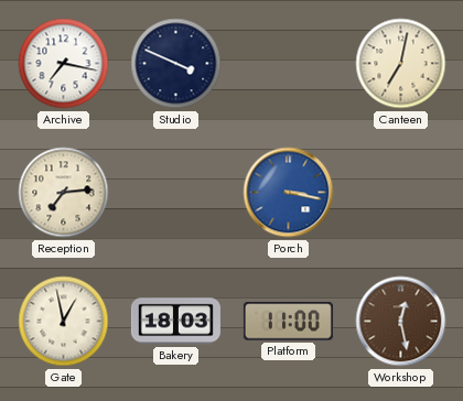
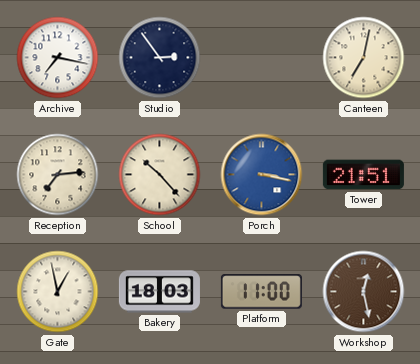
Studio: 3:49 -> 2:54 (160, 58)
School: none -> 10:23 (160, 175)
Tower: none -> 21:51 (363, 175)
